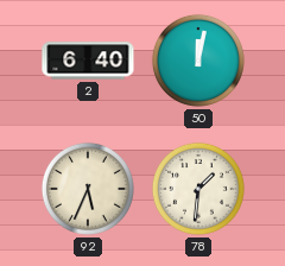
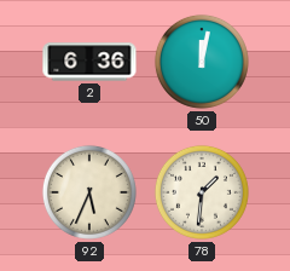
2: 6:40 -> 6:36 (89, 62)
